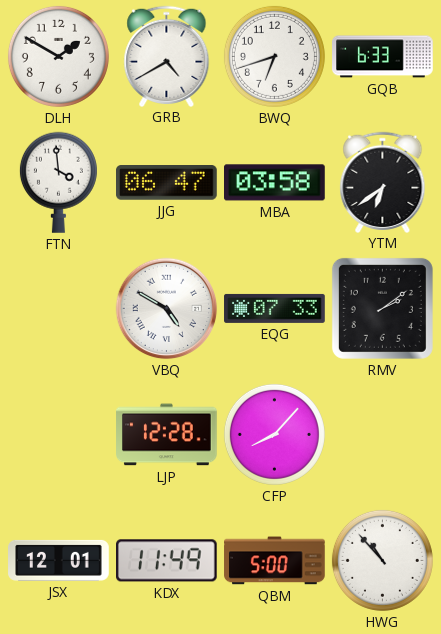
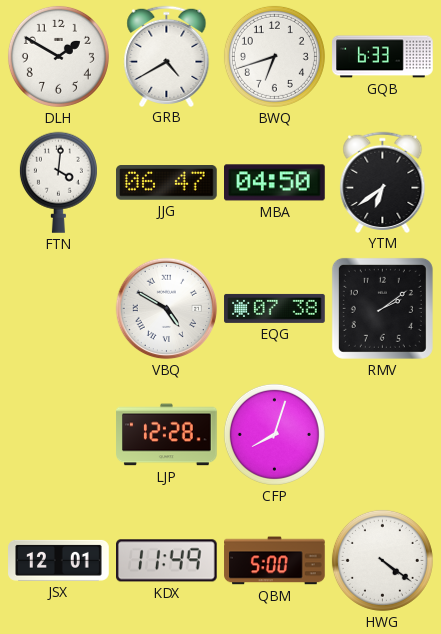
FTN: 3:59 -> 4:01 (58, 182)
MBA: 03:58 -> 04:50 (275, 183)
EQG: 07:33 -> 07:38 (275, 308)
CFP: 8:07 -> 8:03 (274, 434)
HWG: 10:53 -> 4:21 (382, 560)
